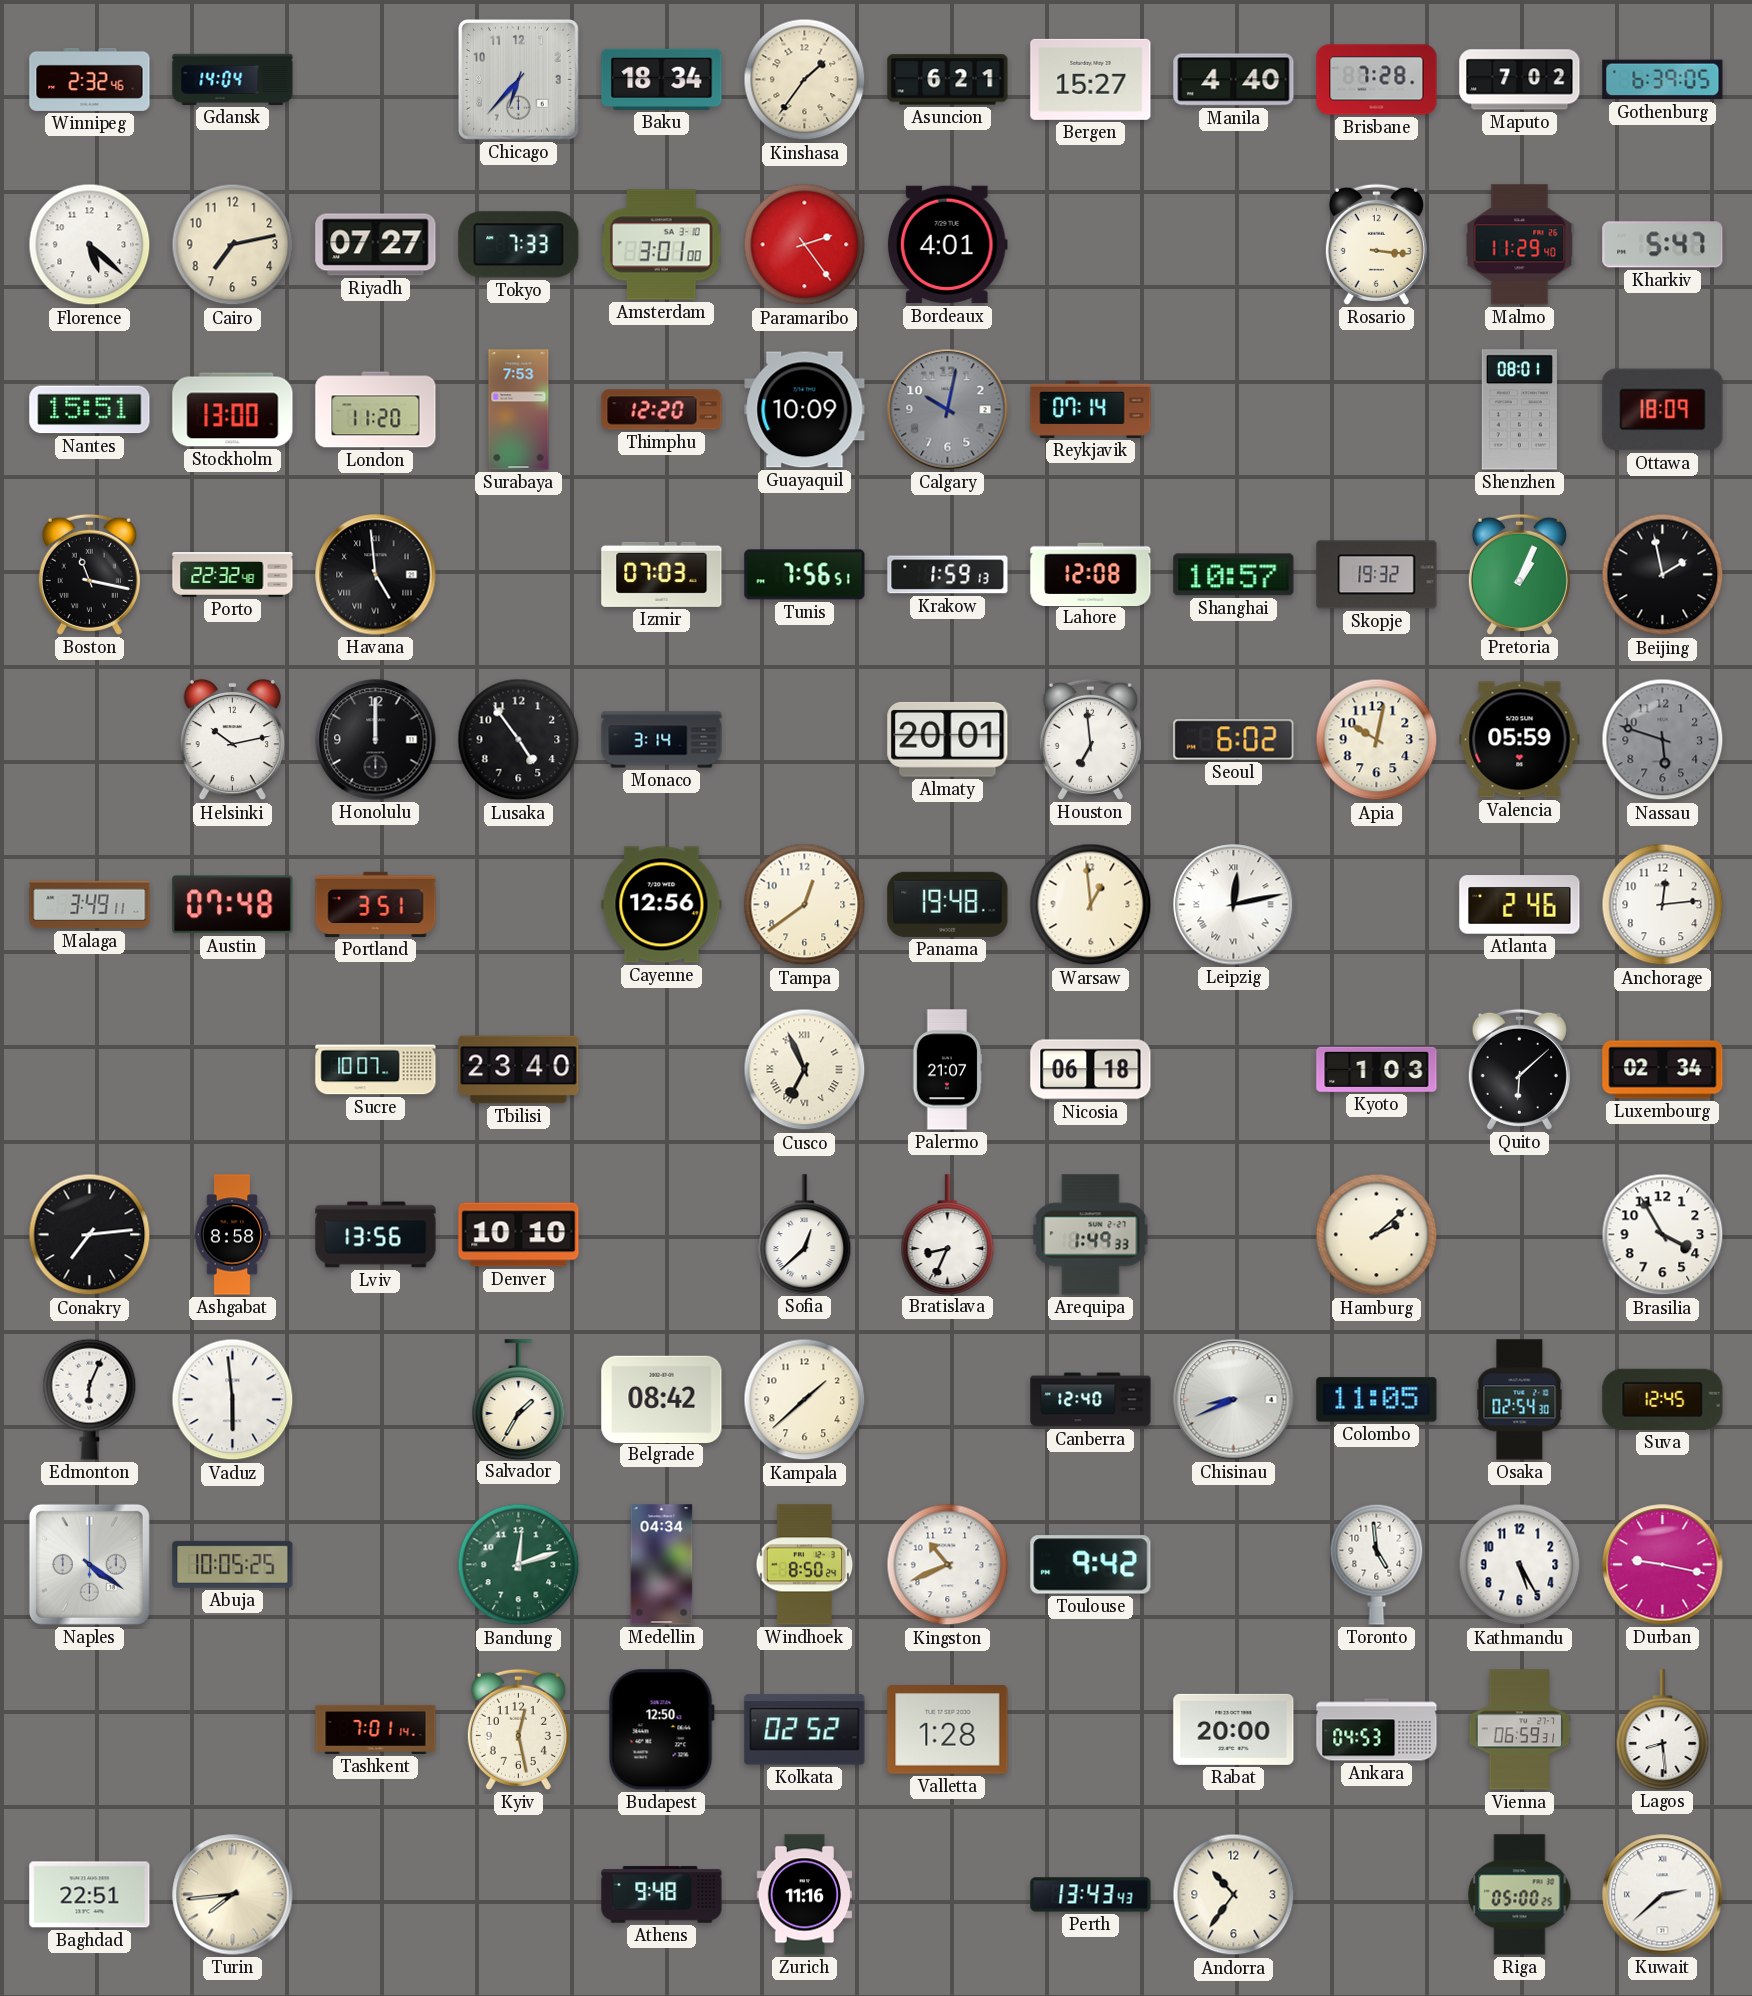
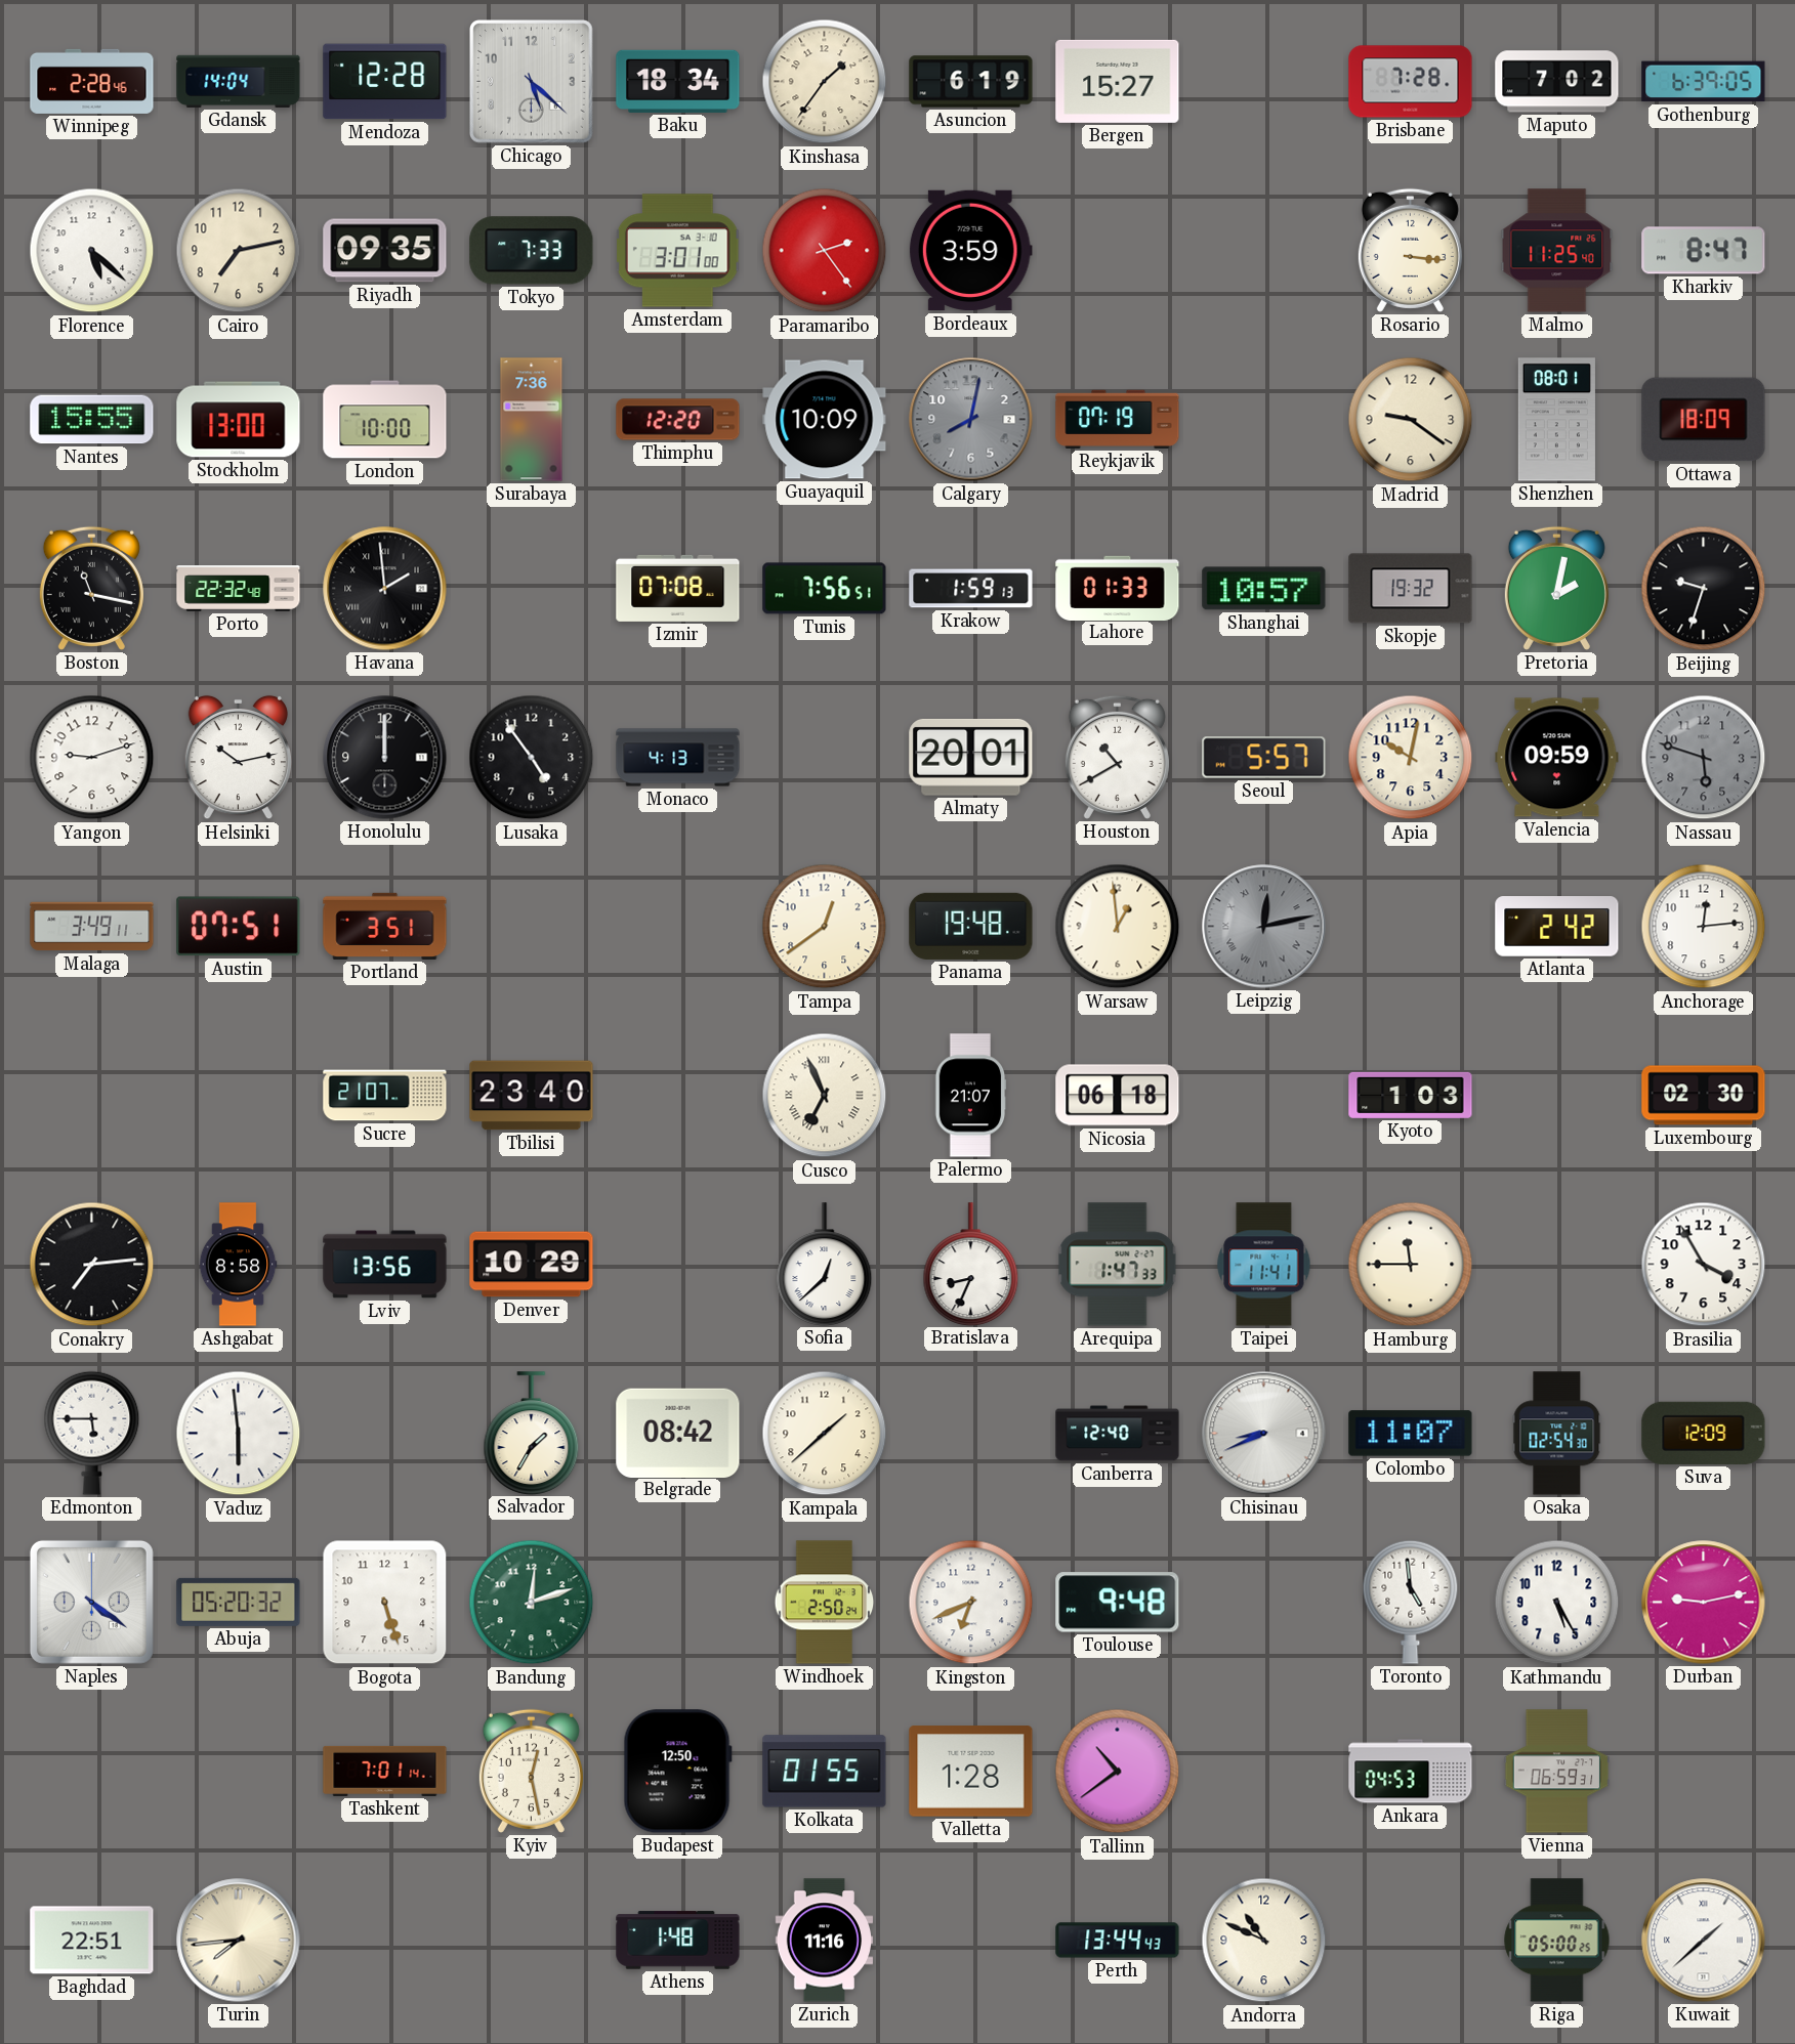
Winnipeg: 2:32 -> 2:28 (92, 81)
Mendoza: none -> 12:28 (385, 82)
Chicago: 6:37 -> 5:22 (532, 82)
Asuncion: 6:21 -> 6:19 (971, 82)
Manila: 4:40 -> none (1234, 80)
Riyadh: 07:27 -> 09:35 (385, 251)
Bordeaux: 4:01 -> 3:59 (970, 251)
Malmo: 11:29 -> 11:25 (1557, 251)
Kharkiv: 5:47 -> 8:47 (1704, 251)
Nantes: 15:51 -> 15:55 (92, 420)
London: 11:20 -> 10:00 (385, 420)
Surabaya: 7:53 -> 7:36 (532, 420)
Calgary: 10:02 -> 8:02 (971, 420)
Reykjavik: 07:14 -> 07:19 (1118, 419)
Madrid: none -> 9:21 (1411, 420)
Havana: 4:59 -> 1:59 (385, 589)
Izmir: 07:03 -> 07:08 (678, 588)
Lahore: 12:08 -> 01:33 (1118, 588)
Pretoria: 1:04 -> 2:02 (1556, 588)
Beijing: 1:58 -> 9:33 (1704, 589)
Yangon: none -> 9:12 (92, 758)
Monaco: 3:14 -> 4:13 (678, 758)
Houston: 6:59 -> 10:40 (1117, 757)
Seoul: 6:02 -> 5:57 (1264, 758)
Valencia: 05:59 -> 09:59 (1557, 758)
Austin: 07:48 -> 07:51 (239, 927)
Cayenne: 12:56 -> none (662, 905)
Leipzig dial: white -> grey (1264, 927)
Atlanta: 2:46 -> 2:42 (1557, 927)
Sucre: 10:07 -> 21:07 (385, 1096)
Quito: 6:08 -> none (1519, 1069)
Luxembourg: 02:34 -> 02:30 (1704, 1096)
Denver: 10:10 -> 10:29 (532, 1265)
Arequipa: 1:49 -> 1:47 (1118, 1265)
Taipei: none -> 11:41 (1264, 1265)
Hamburg: 2:08 -> 11:45 (1411, 1265)
Edmonton: 6:04 -> 5:45 (92, 1433)
Colombo: 11:05 -> 11:07 (1411, 1434)
Suva: 12:45 -> 12:09 (1704, 1433)
Abuja: 10:05 -> 05:20 (239, 1602)
Bogota: none -> 5:27 (385, 1603)
Medellin: 04:34 -> none (662, 1565)
Windhoek: 8:50 -> 2:50 (825, 1603)
Kingston: 10:41 -> 6:41 (971, 1603)
Toulouse: 9:42 -> 9:48 (1118, 1603)
Durban: 9:17 -> 9:13 (1704, 1603)
Kolkata: 02:52 -> 01:55 (825, 1772)
Tallinn: none -> 10:39 (1118, 1772)
Rabat: 20:00 -> none (1234, 1729)
Lagos: 8:29 -> none (1663, 1729)
Athens: 9:48 -> 1:48 (678, 1941)
Perth: 13:43 -> 13:44 (1118, 1941)
Andorra: 10:36 -> 10:49 (1264, 1941)
Kuwait: 2:38 -> 1:38 (1704, 1941)
